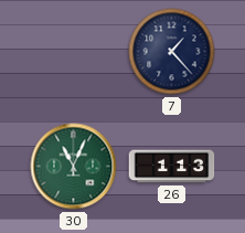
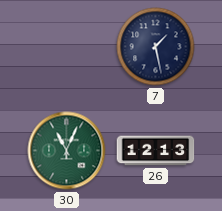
7: 1:23 -> 1:28 (156, 47)
26: 1:13 -> 12:13 (156, 151)
